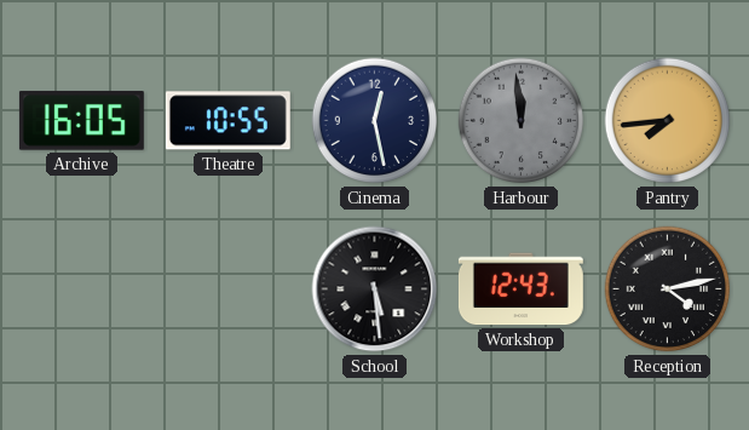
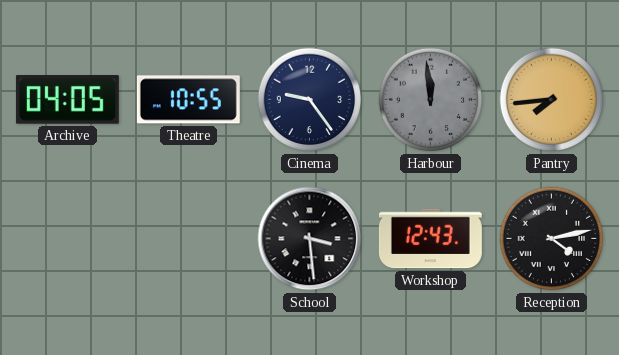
Archive: 16:05 -> 04:05 (67, 100)
Cinema: 12:28 -> 9:24 (310, 100)
School: 5:29 -> 3:29 (310, 239)
